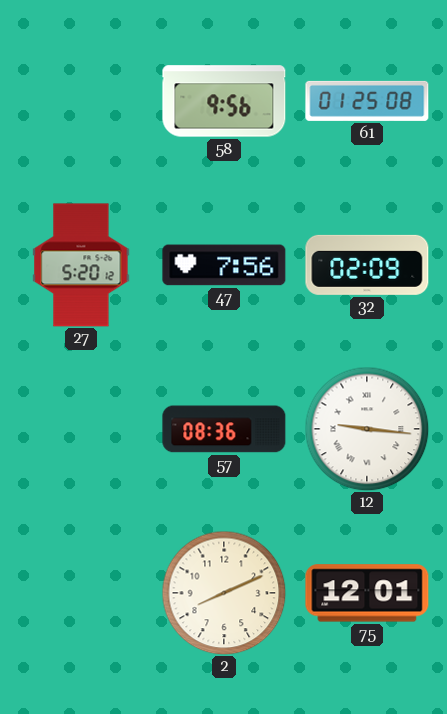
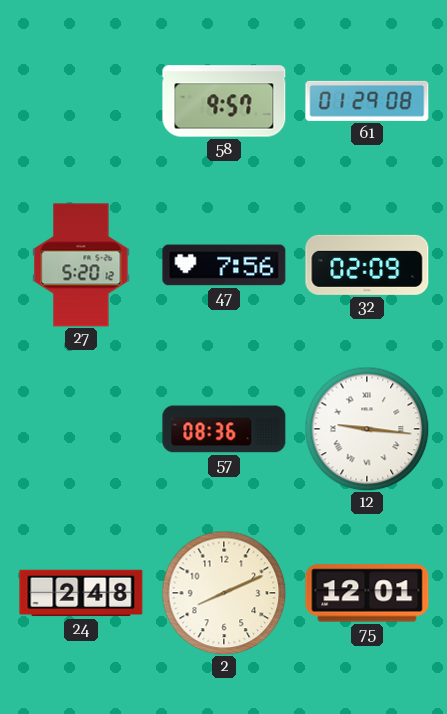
58: 9:56 -> 9:57 (224, 101)
61: 01:25 -> 01:29 (367, 101)
24: none -> 2:48 (81, 593)
